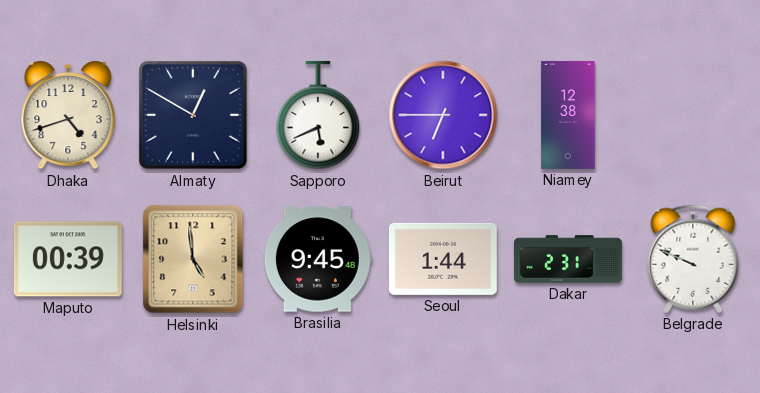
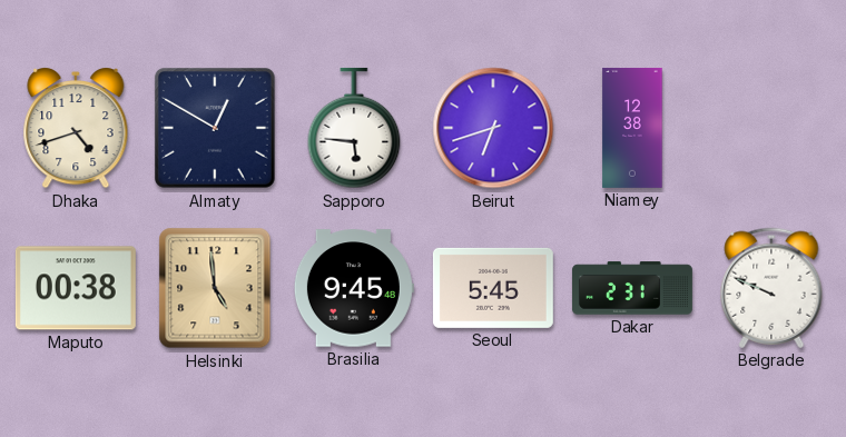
Sapporo: 5:41 -> 5:46 (354, 128)
Beirut: 6:45 -> 6:42 (493, 128)
Maputo: 00:39 -> 00:38 (76, 288)
Seoul: 1:44 -> 5:45 (493, 288)
